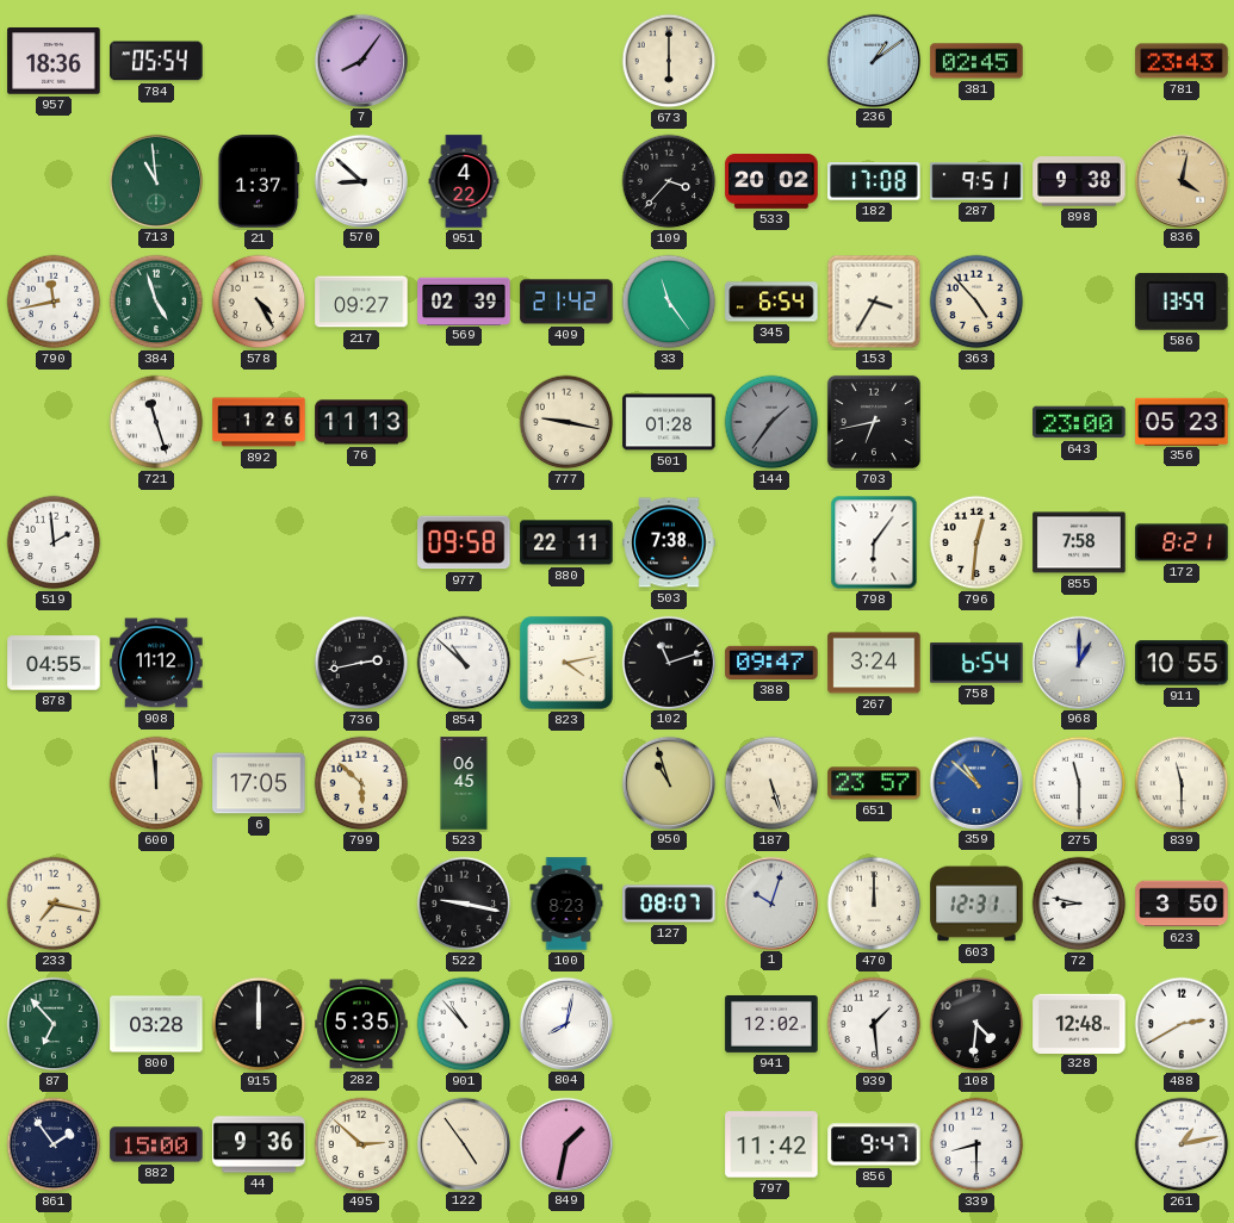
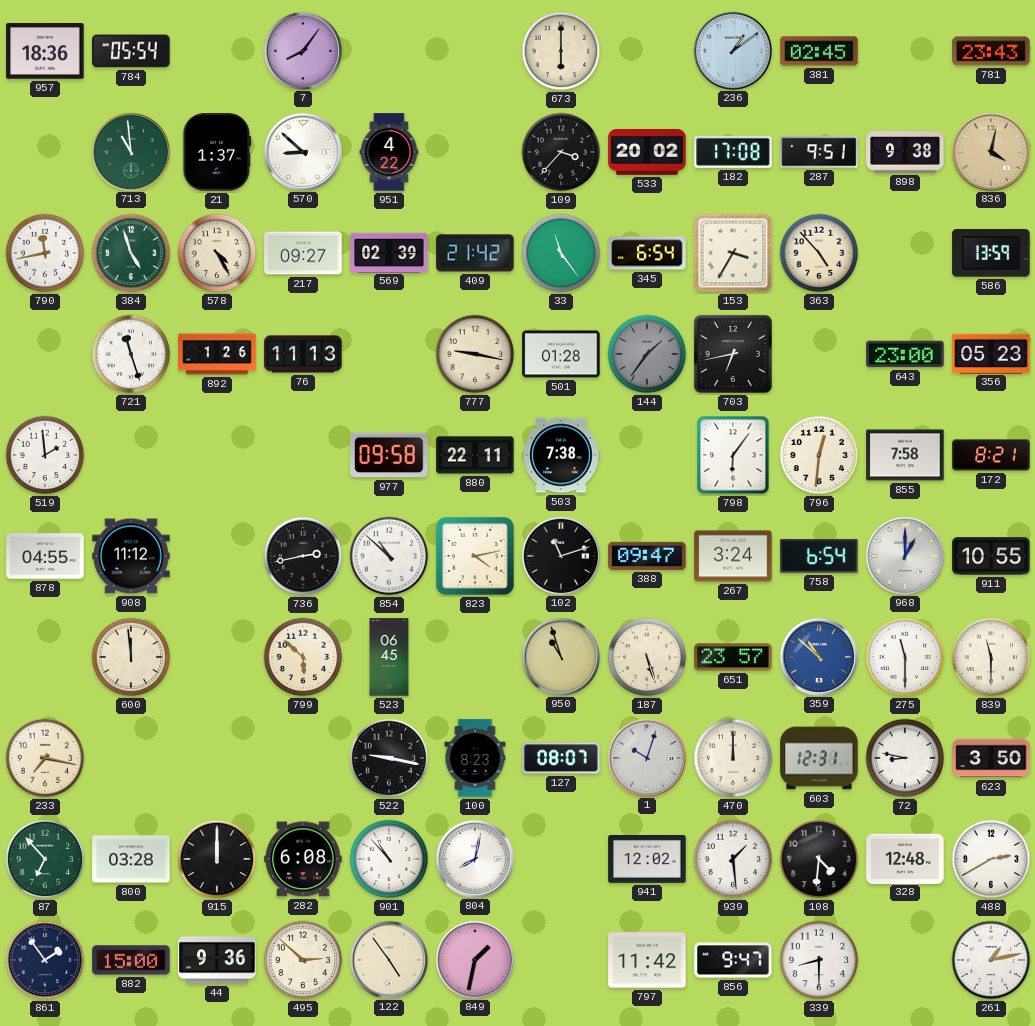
6: 17:05 -> none (259, 783)
282: 5:35 -> 6:08 (303, 859)
